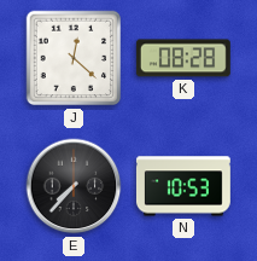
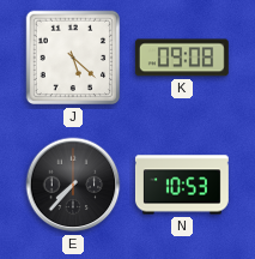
J: 12:22 -> 5:22 (73, 58)
K: 08:28 -> 09:08 (182, 58)
